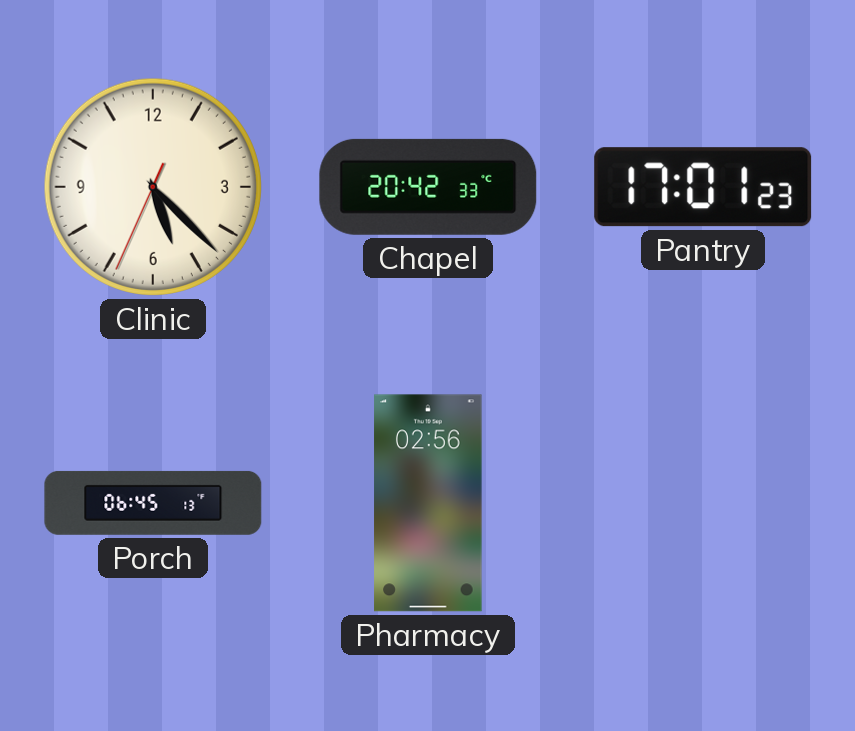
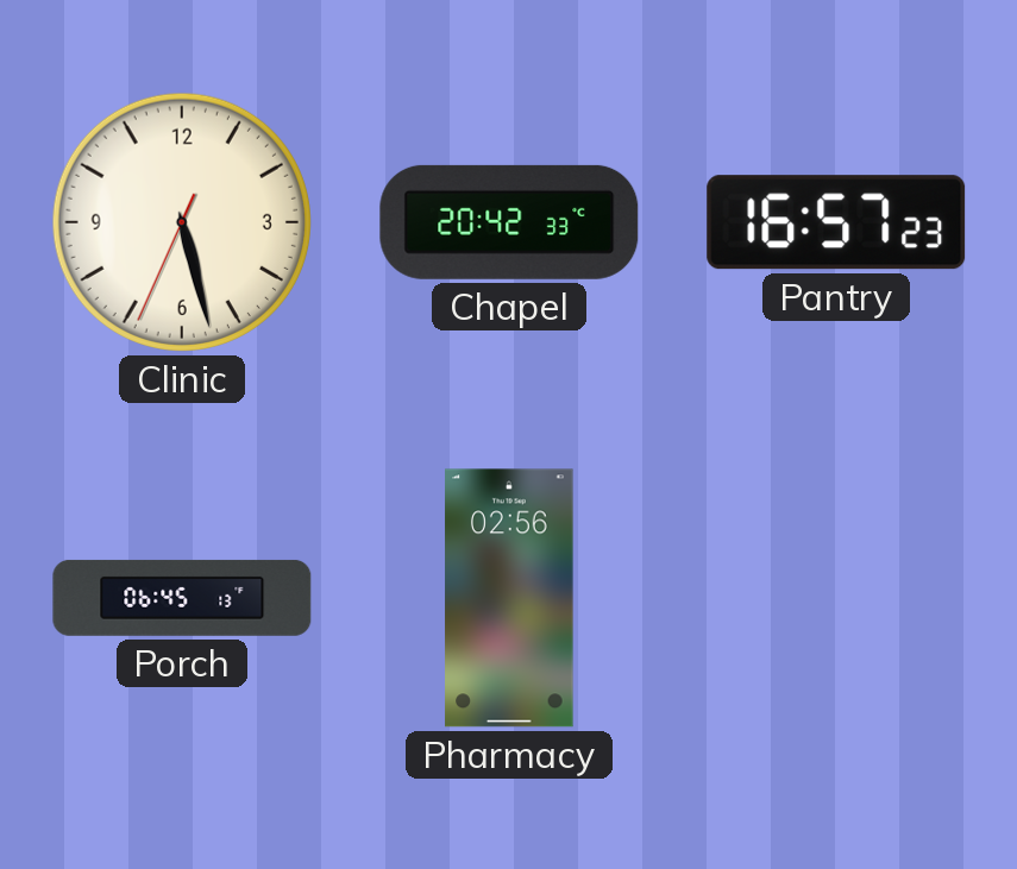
Clinic: 5:22 -> 5:27 (182, 222)
Pantry: 17:01 -> 16:57 (836, 222)
